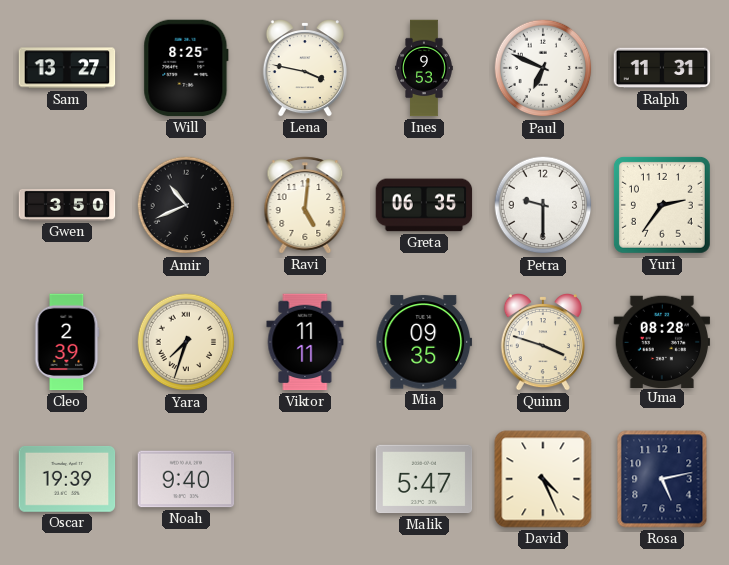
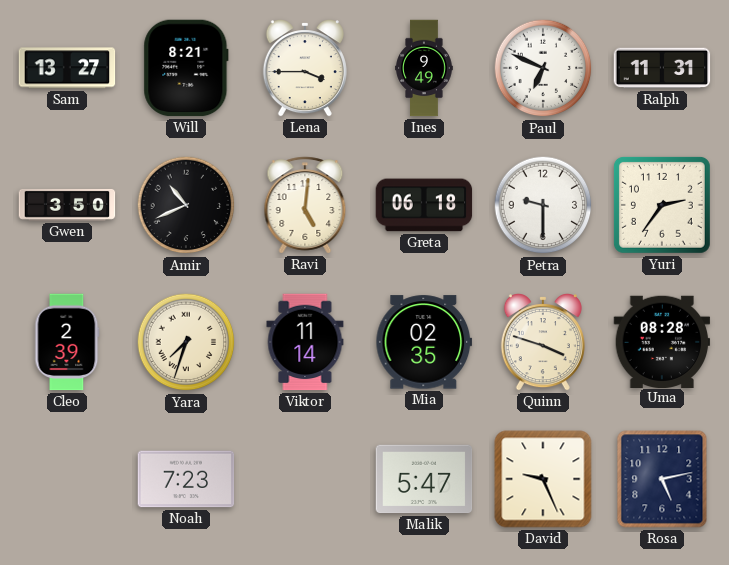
Will: 8:25 -> 8:21 (186, 68)
Lena: 3:47 -> 3:45 (305, 69)
Ines: 9:53 -> 9:49 (424, 68)
Greta: 06:35 -> 06:18 (424, 205)
Viktor: 11:11 -> 11:14 (305, 342)
Mia: 09:35 -> 02:35 (424, 342)
Oscar: 19:39 -> none (67, 479)
Noah: 9:40 -> 7:23 (186, 479)
David: 4:26 -> 9:26 (543, 479)
